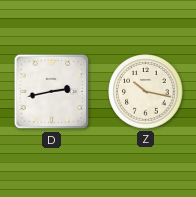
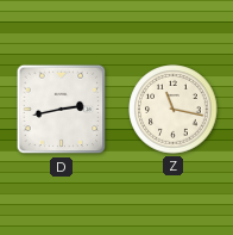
Z: 10:17 -> 11:17 (174, 110)
